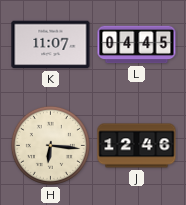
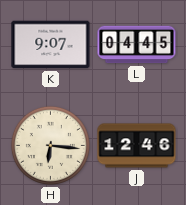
K: 11:07 -> 9:07 (51, 45)
